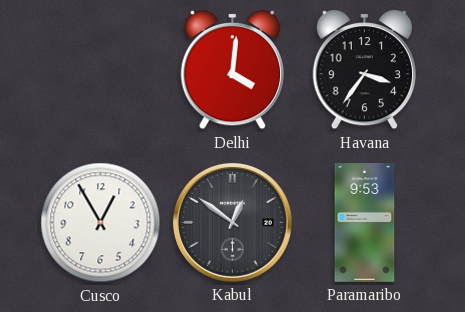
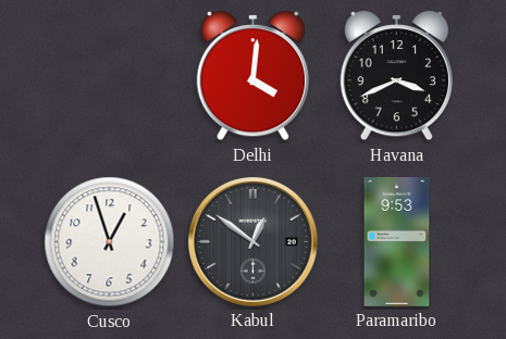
Havana: 3:36 -> 3:41 (396, 76)
Cusco: 12:55 -> 12:57 (110, 242)
